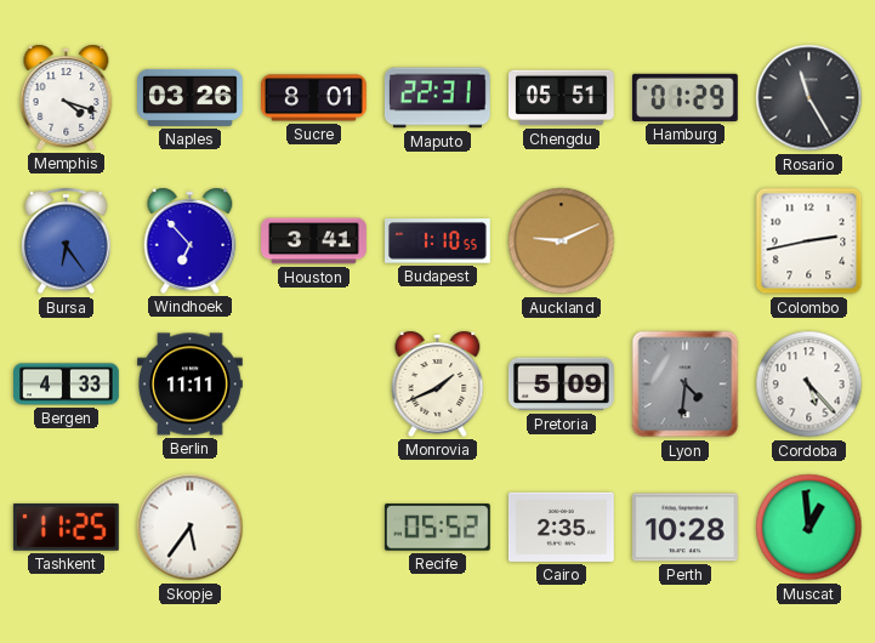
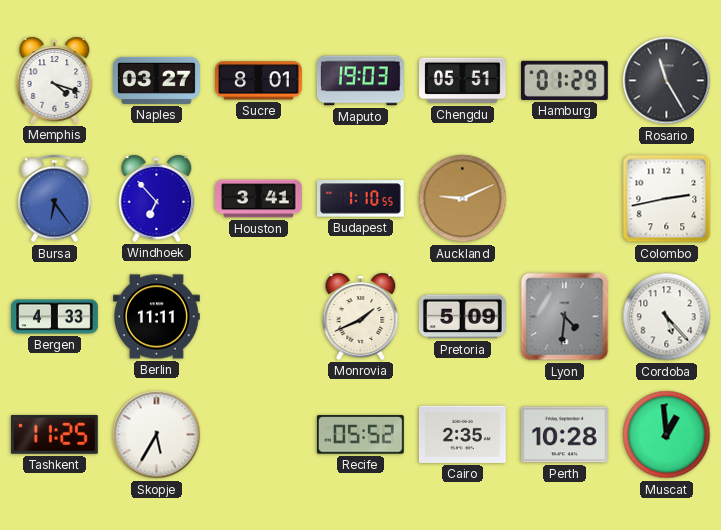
Naples: 03:26 -> 03:27 (157, 80)
Maputo: 22:31 -> 19:03 (360, 81)
Skopje: 5:36 -> 5:35 (157, 435)
